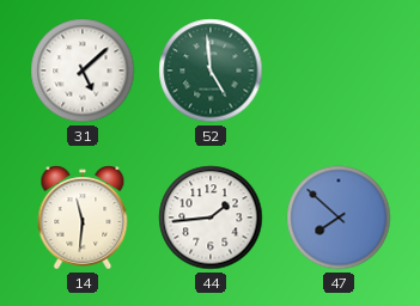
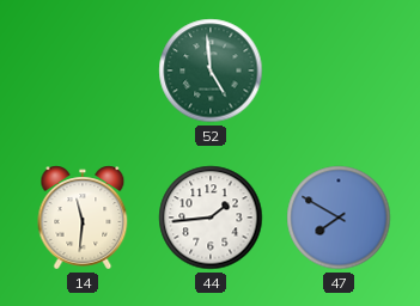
31: 5:08 -> none (83, 71)
47: 7:52 -> 7:50 (339, 218)
